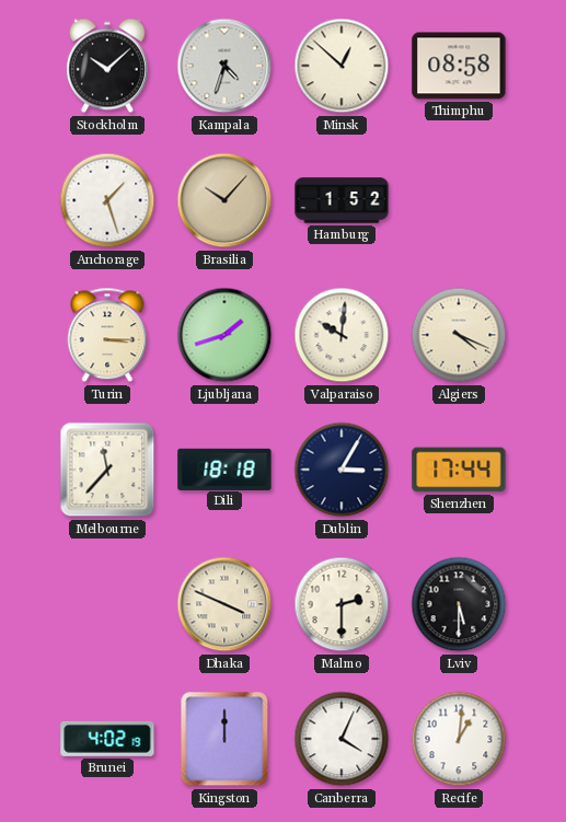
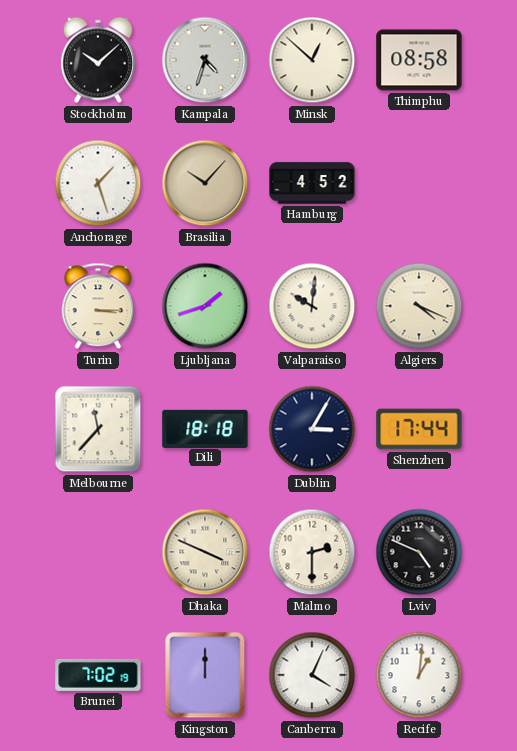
Hamburg: 1:52 -> 4:52 (312, 183)
Lviv: 5:30 -> 4:49 (419, 552)
Brunei: 4:02 -> 7:02 (98, 675)
